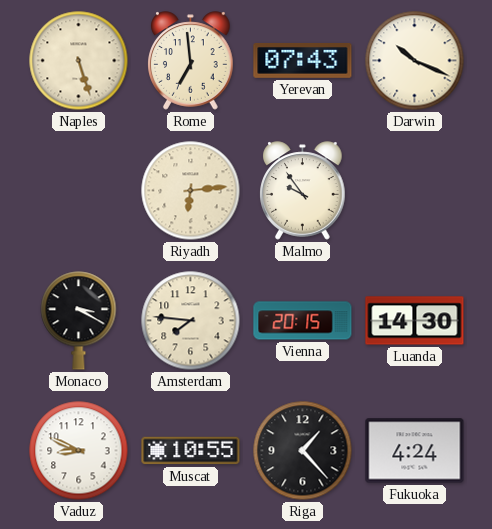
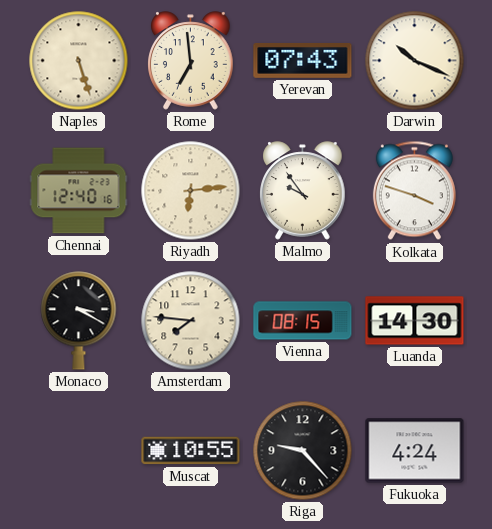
Chennai: none -> 12:40 (79, 191)
Kolkata: none -> 3:48 (414, 191)
Vienna: 20:15 -> 08:15 (303, 321)
Vaduz: 8:49 -> none (79, 451)
Riga: 1:23 -> 9:23 (303, 451)
